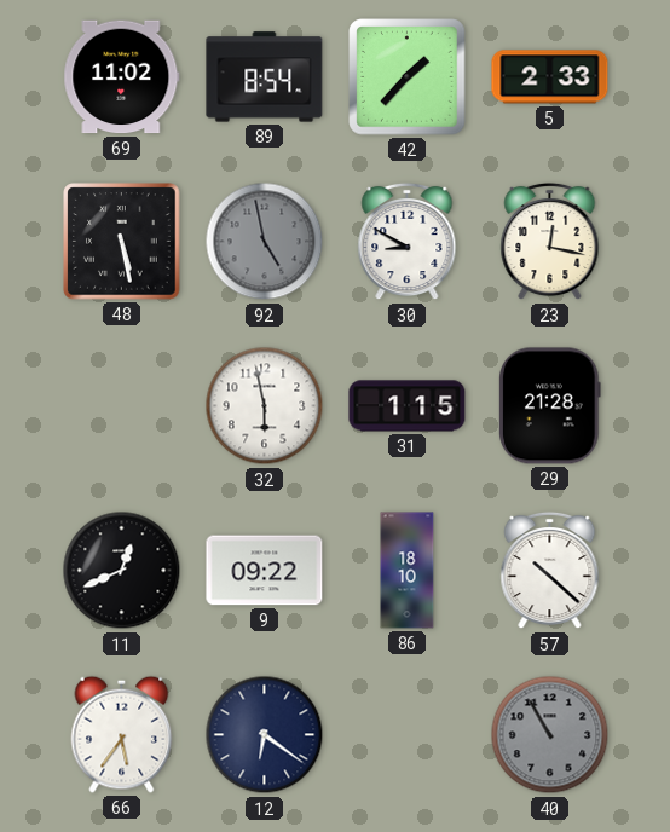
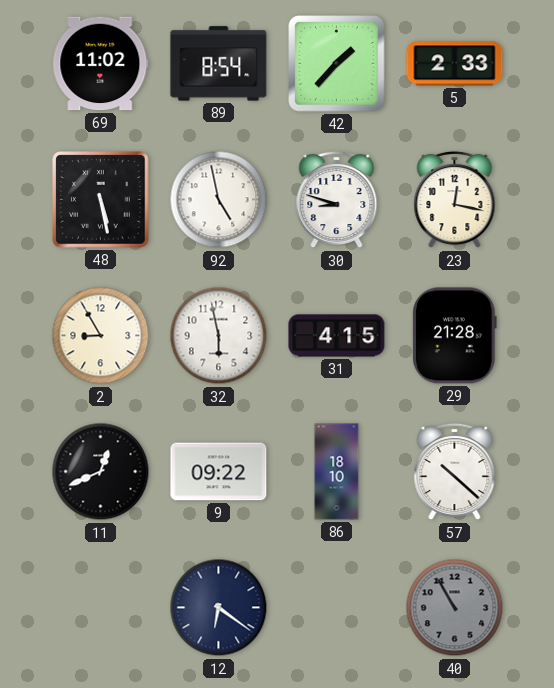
92 dial: grey -> white (219, 200)
30: 8:50 -> 8:48 (337, 200)
2: none -> 8:55 (101, 336)
31: 1:15 -> 4:15 (337, 336)
66: 5:36 -> none (122, 734)
